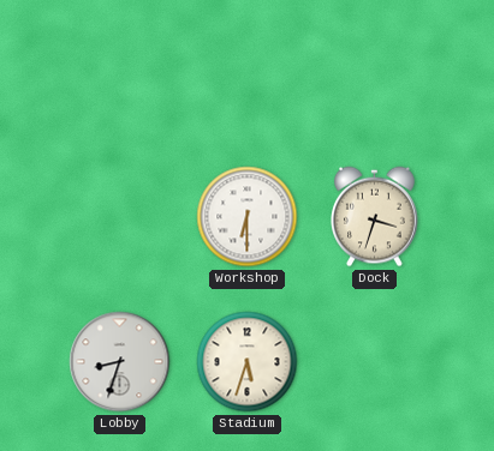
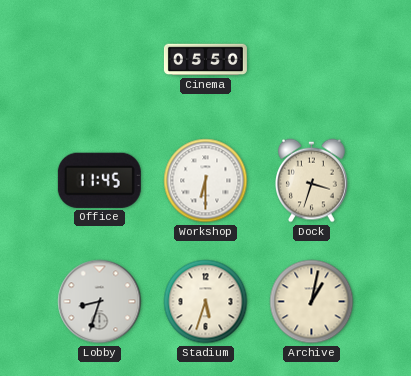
Cinema: none -> 05:50 (205, 60)
Office: none -> 11:45 (99, 180)
Archive: none -> 1:02 (312, 302)
